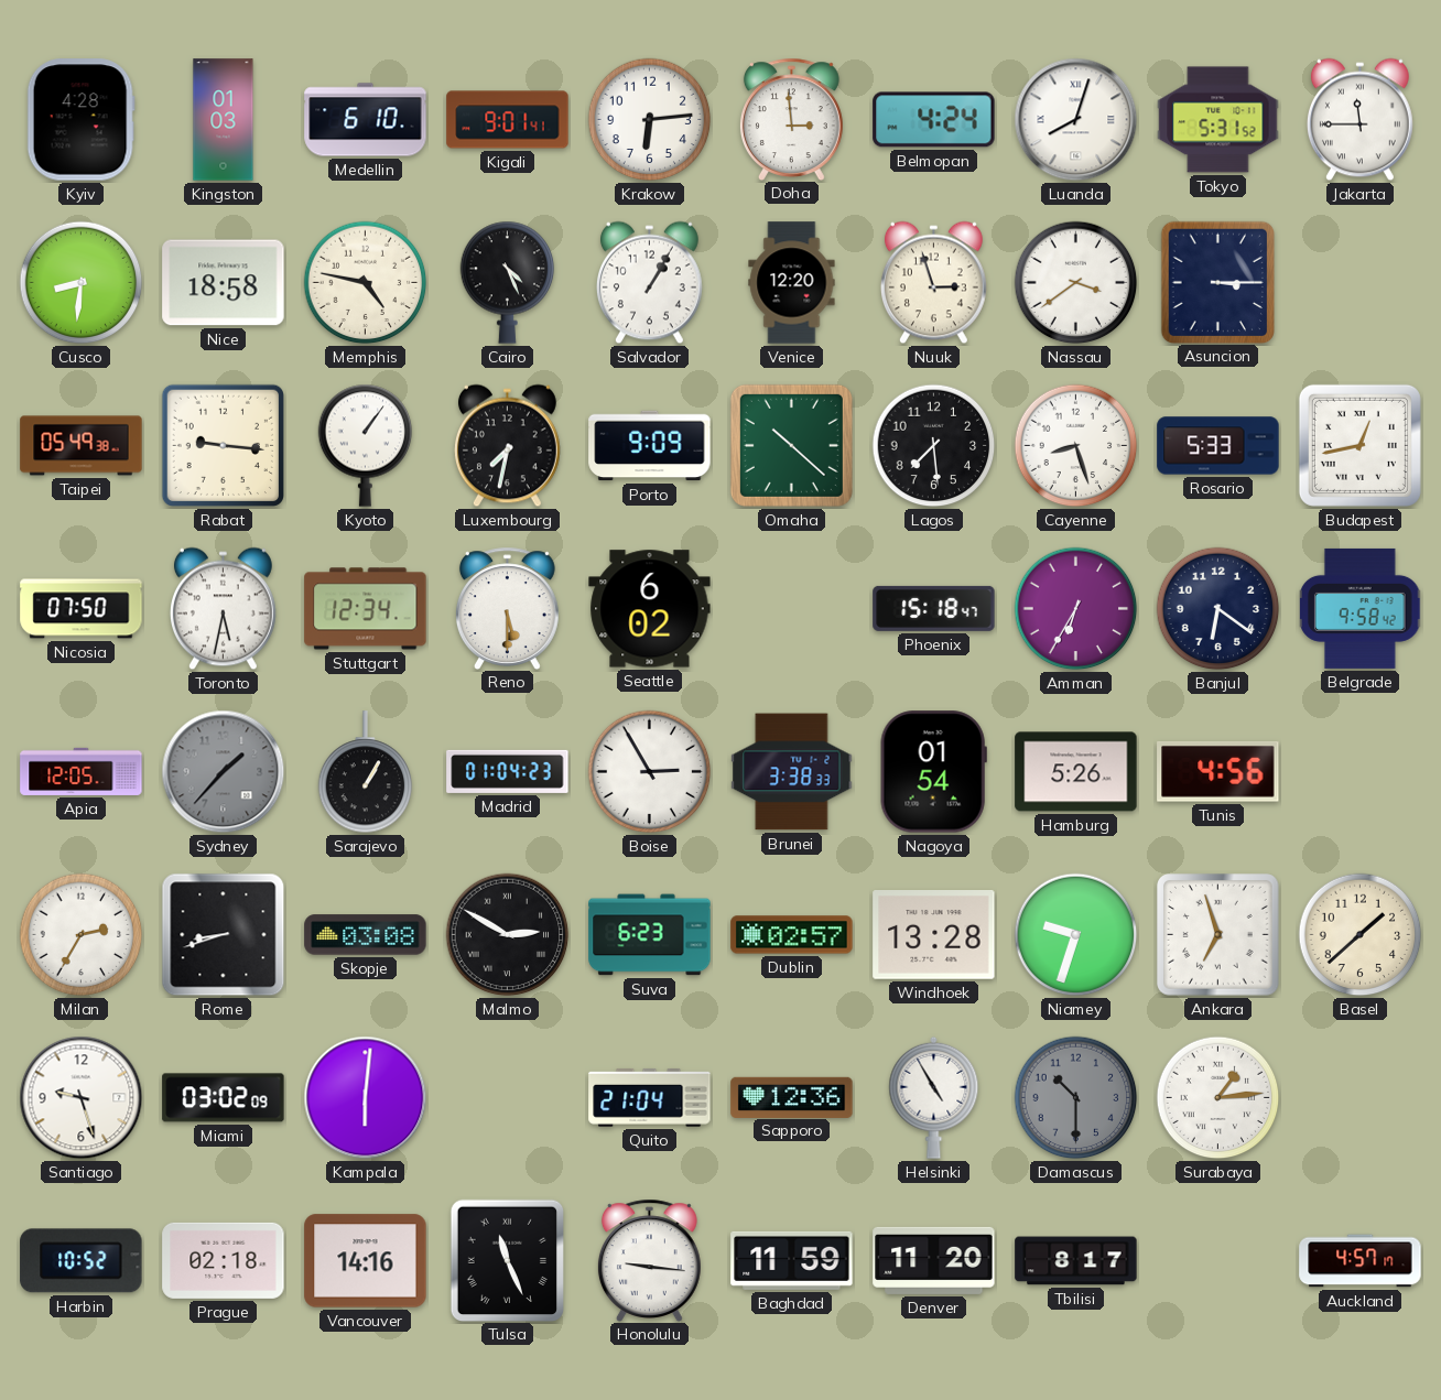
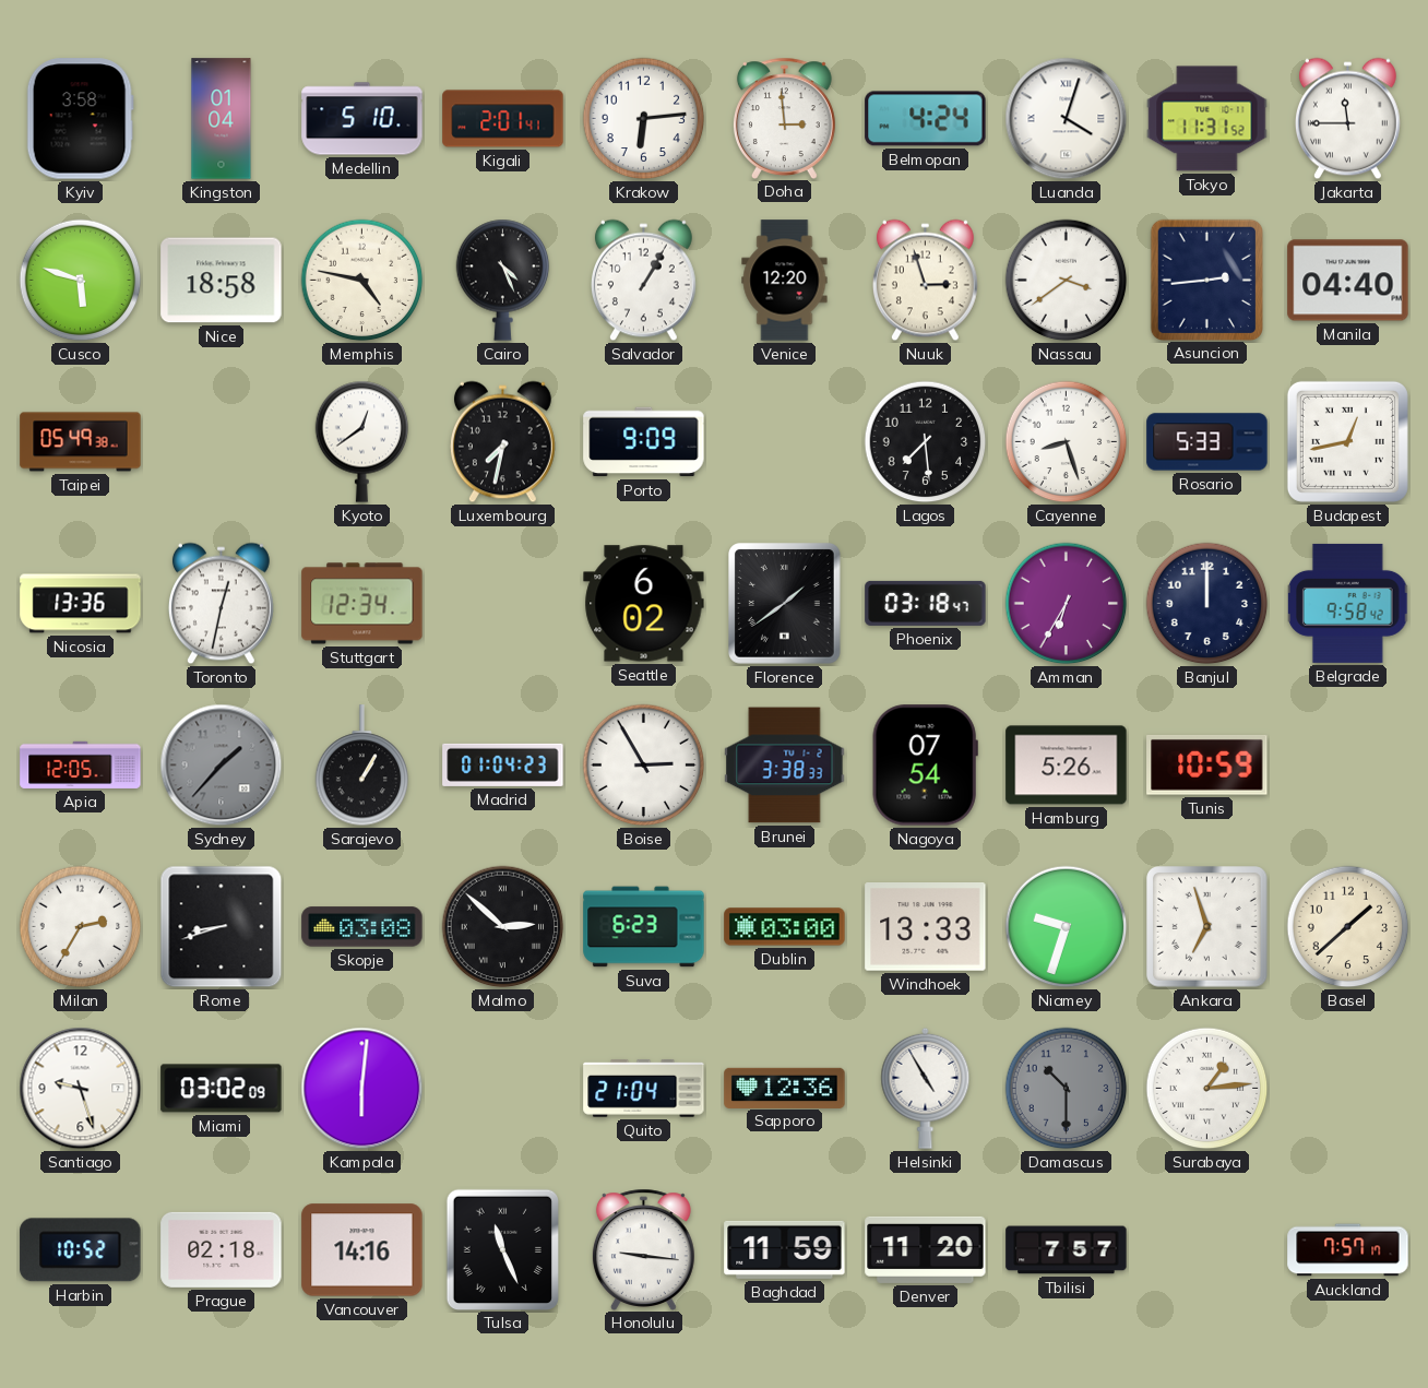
Kyiv: 4:28 -> 3:58 (80, 119)
Kingston: 01:03 -> 01:04 (222, 119)
Medellin: 6:10 -> 5:10 (362, 119)
Kigali: 9:01 -> 2:01 (503, 119)
Luanda: 8:03 -> 4:03 (1067, 119)
Tokyo: 5:31 -> 11:31 (1207, 119)
Cusco: 8:31 -> 5:48 (81, 281)
Asuncion: 3:15 -> 2:44 (1206, 280)
Manila: none -> 04:40 (1348, 281)
Rabat: 9:16 -> none (223, 445)
Kyoto: 1:06 -> 12:39 (362, 441)
Omaha: 10:22 -> none (791, 445)
Nicosia: 07:50 -> 13:36 (81, 604)
Toronto: 5:32 -> 12:32 (221, 604)
Reno: 5:30 -> none (507, 608)
Florence: none -> 1:39 (785, 604)
Phoenix: 15:18 -> 03:18 (926, 603)
Banjul: 6:21 -> 12:00 (1207, 604)
Nagoya: 01:54 -> 07:54 (925, 766)
Tunis: 4:56 -> 10:59 (1207, 764)
Malmo: 2:50 -> 2:52 (503, 927)
Dublin: 02:57 -> 03:00 (785, 927)
Windhoek: 13:28 -> 13:33 (926, 927)
Tbilisi: 8:17 -> 7:57 (1067, 1250)
Auckland: 4:57 -> 7:57 (1348, 1250)
